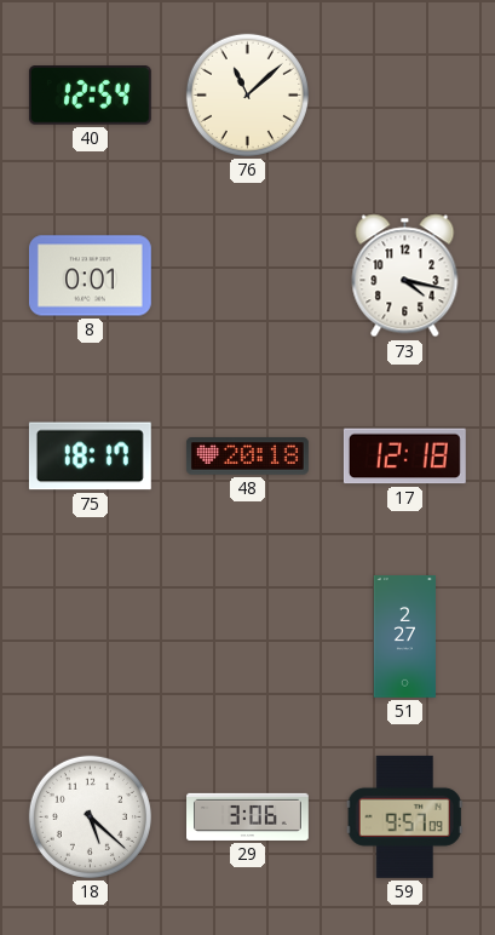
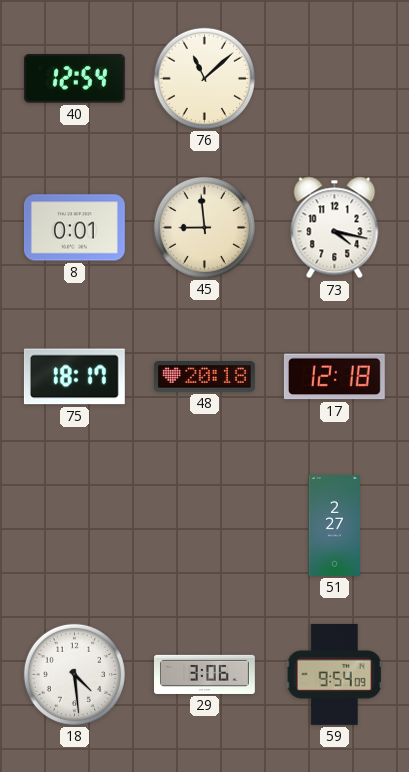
45: none -> 8:59 (204, 227)
18: 5:22 -> 4:29 (74, 674)
59: 9:57 -> 9:54 (334, 674)
